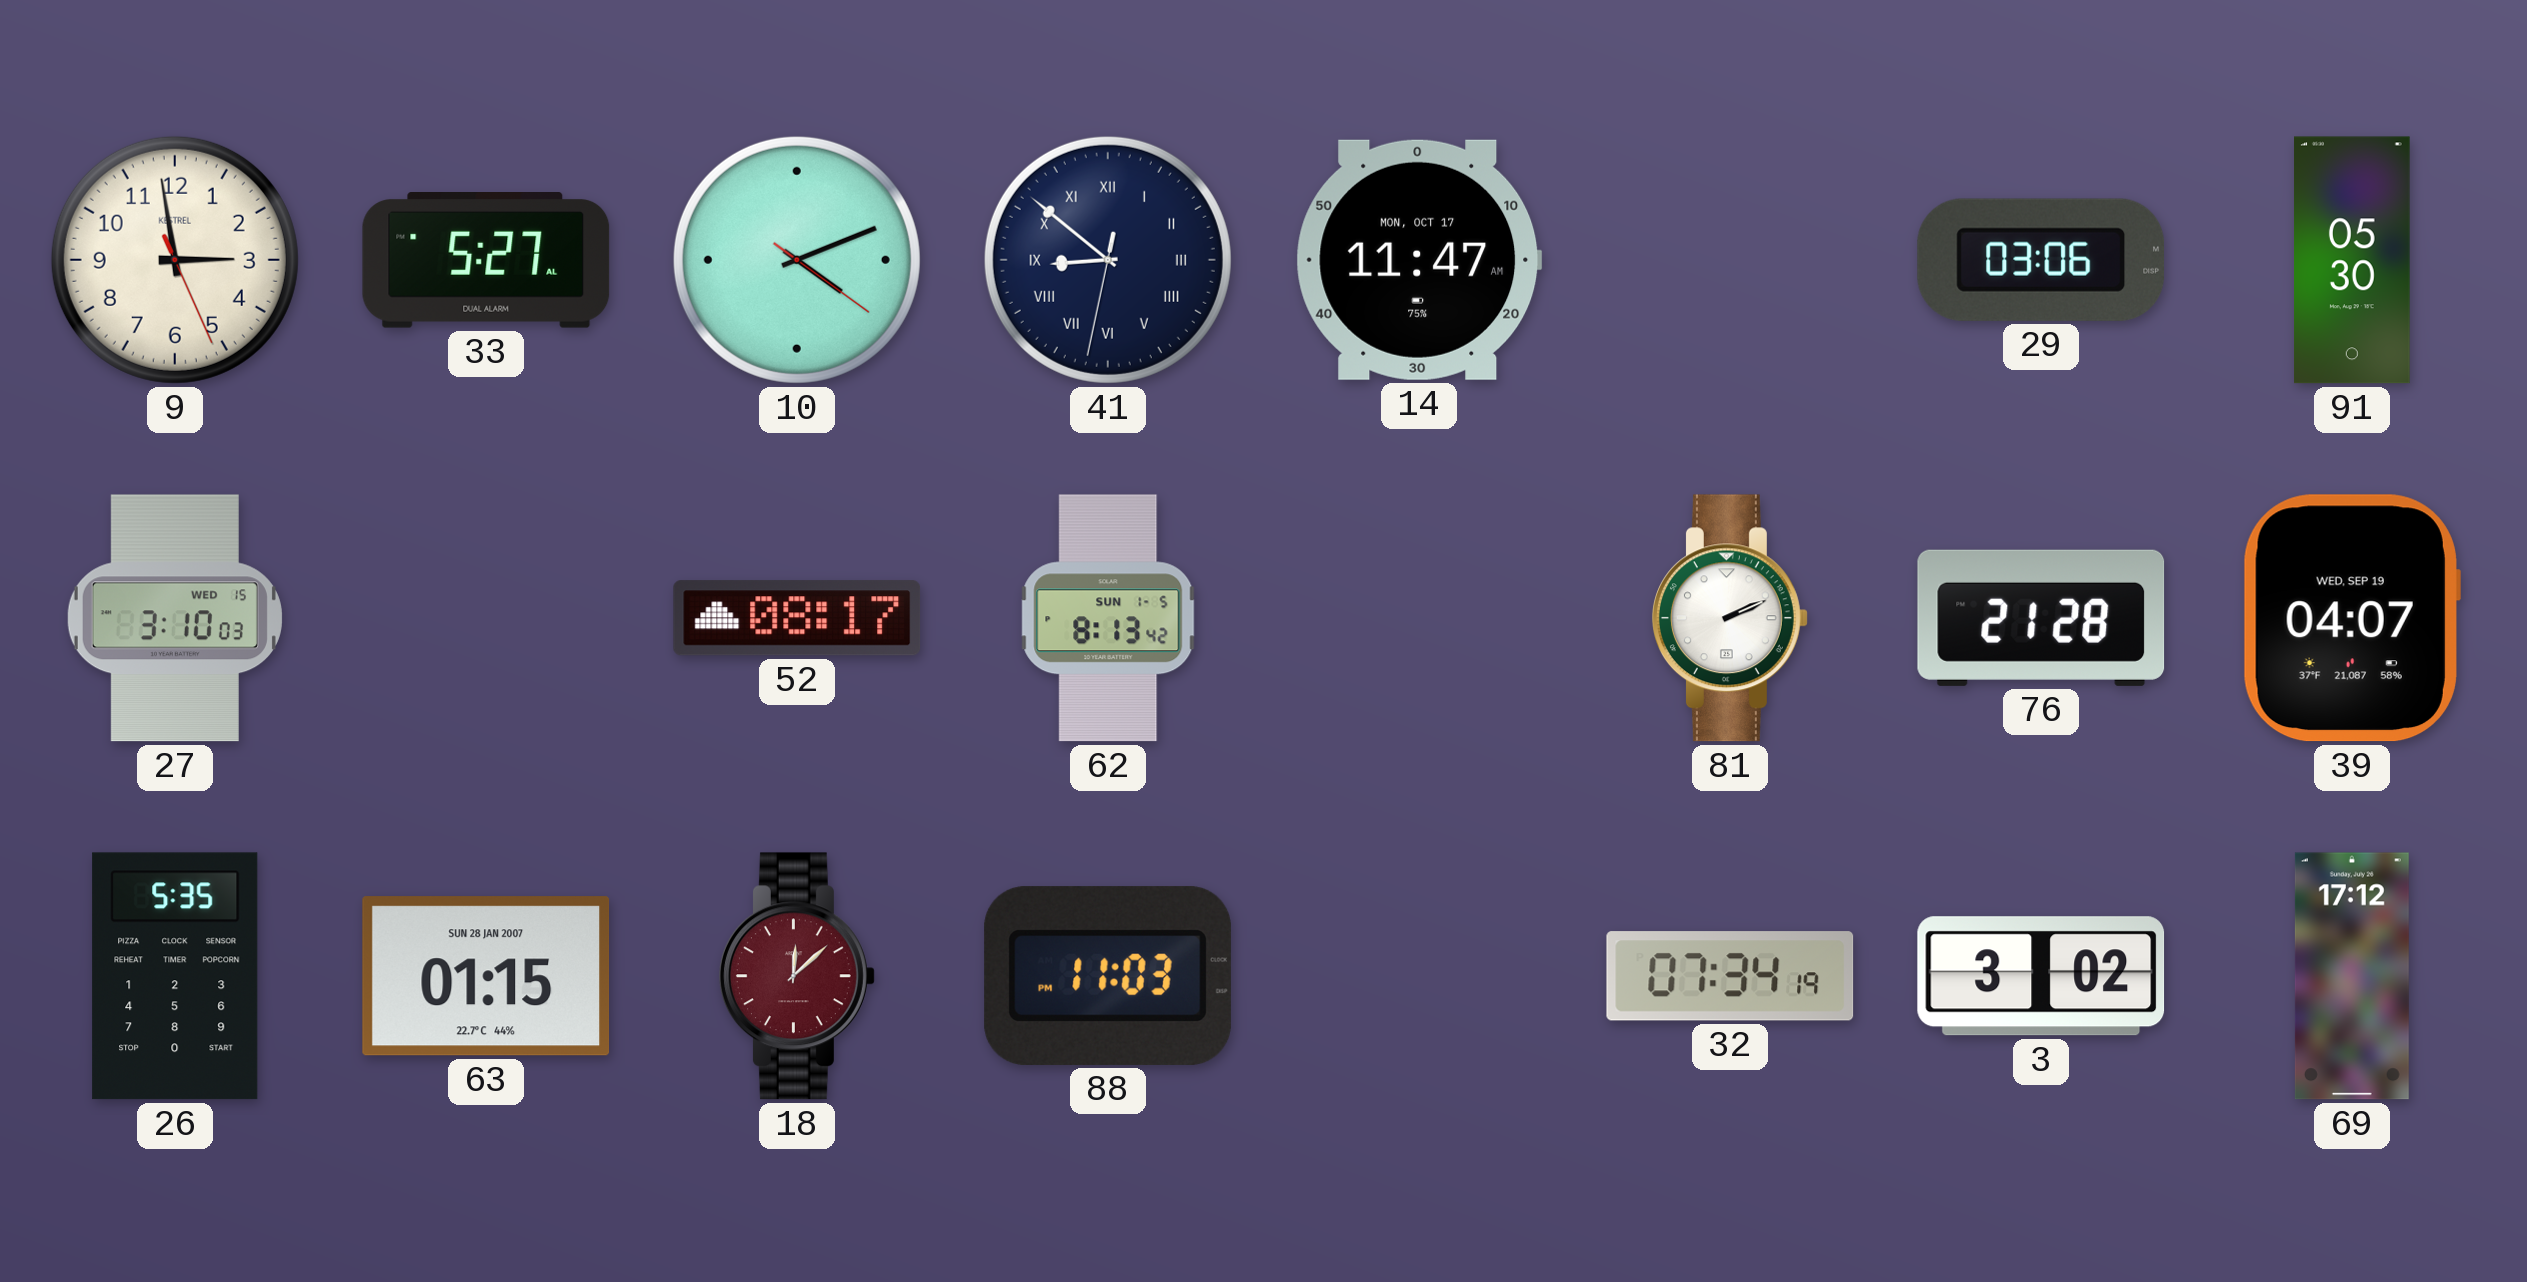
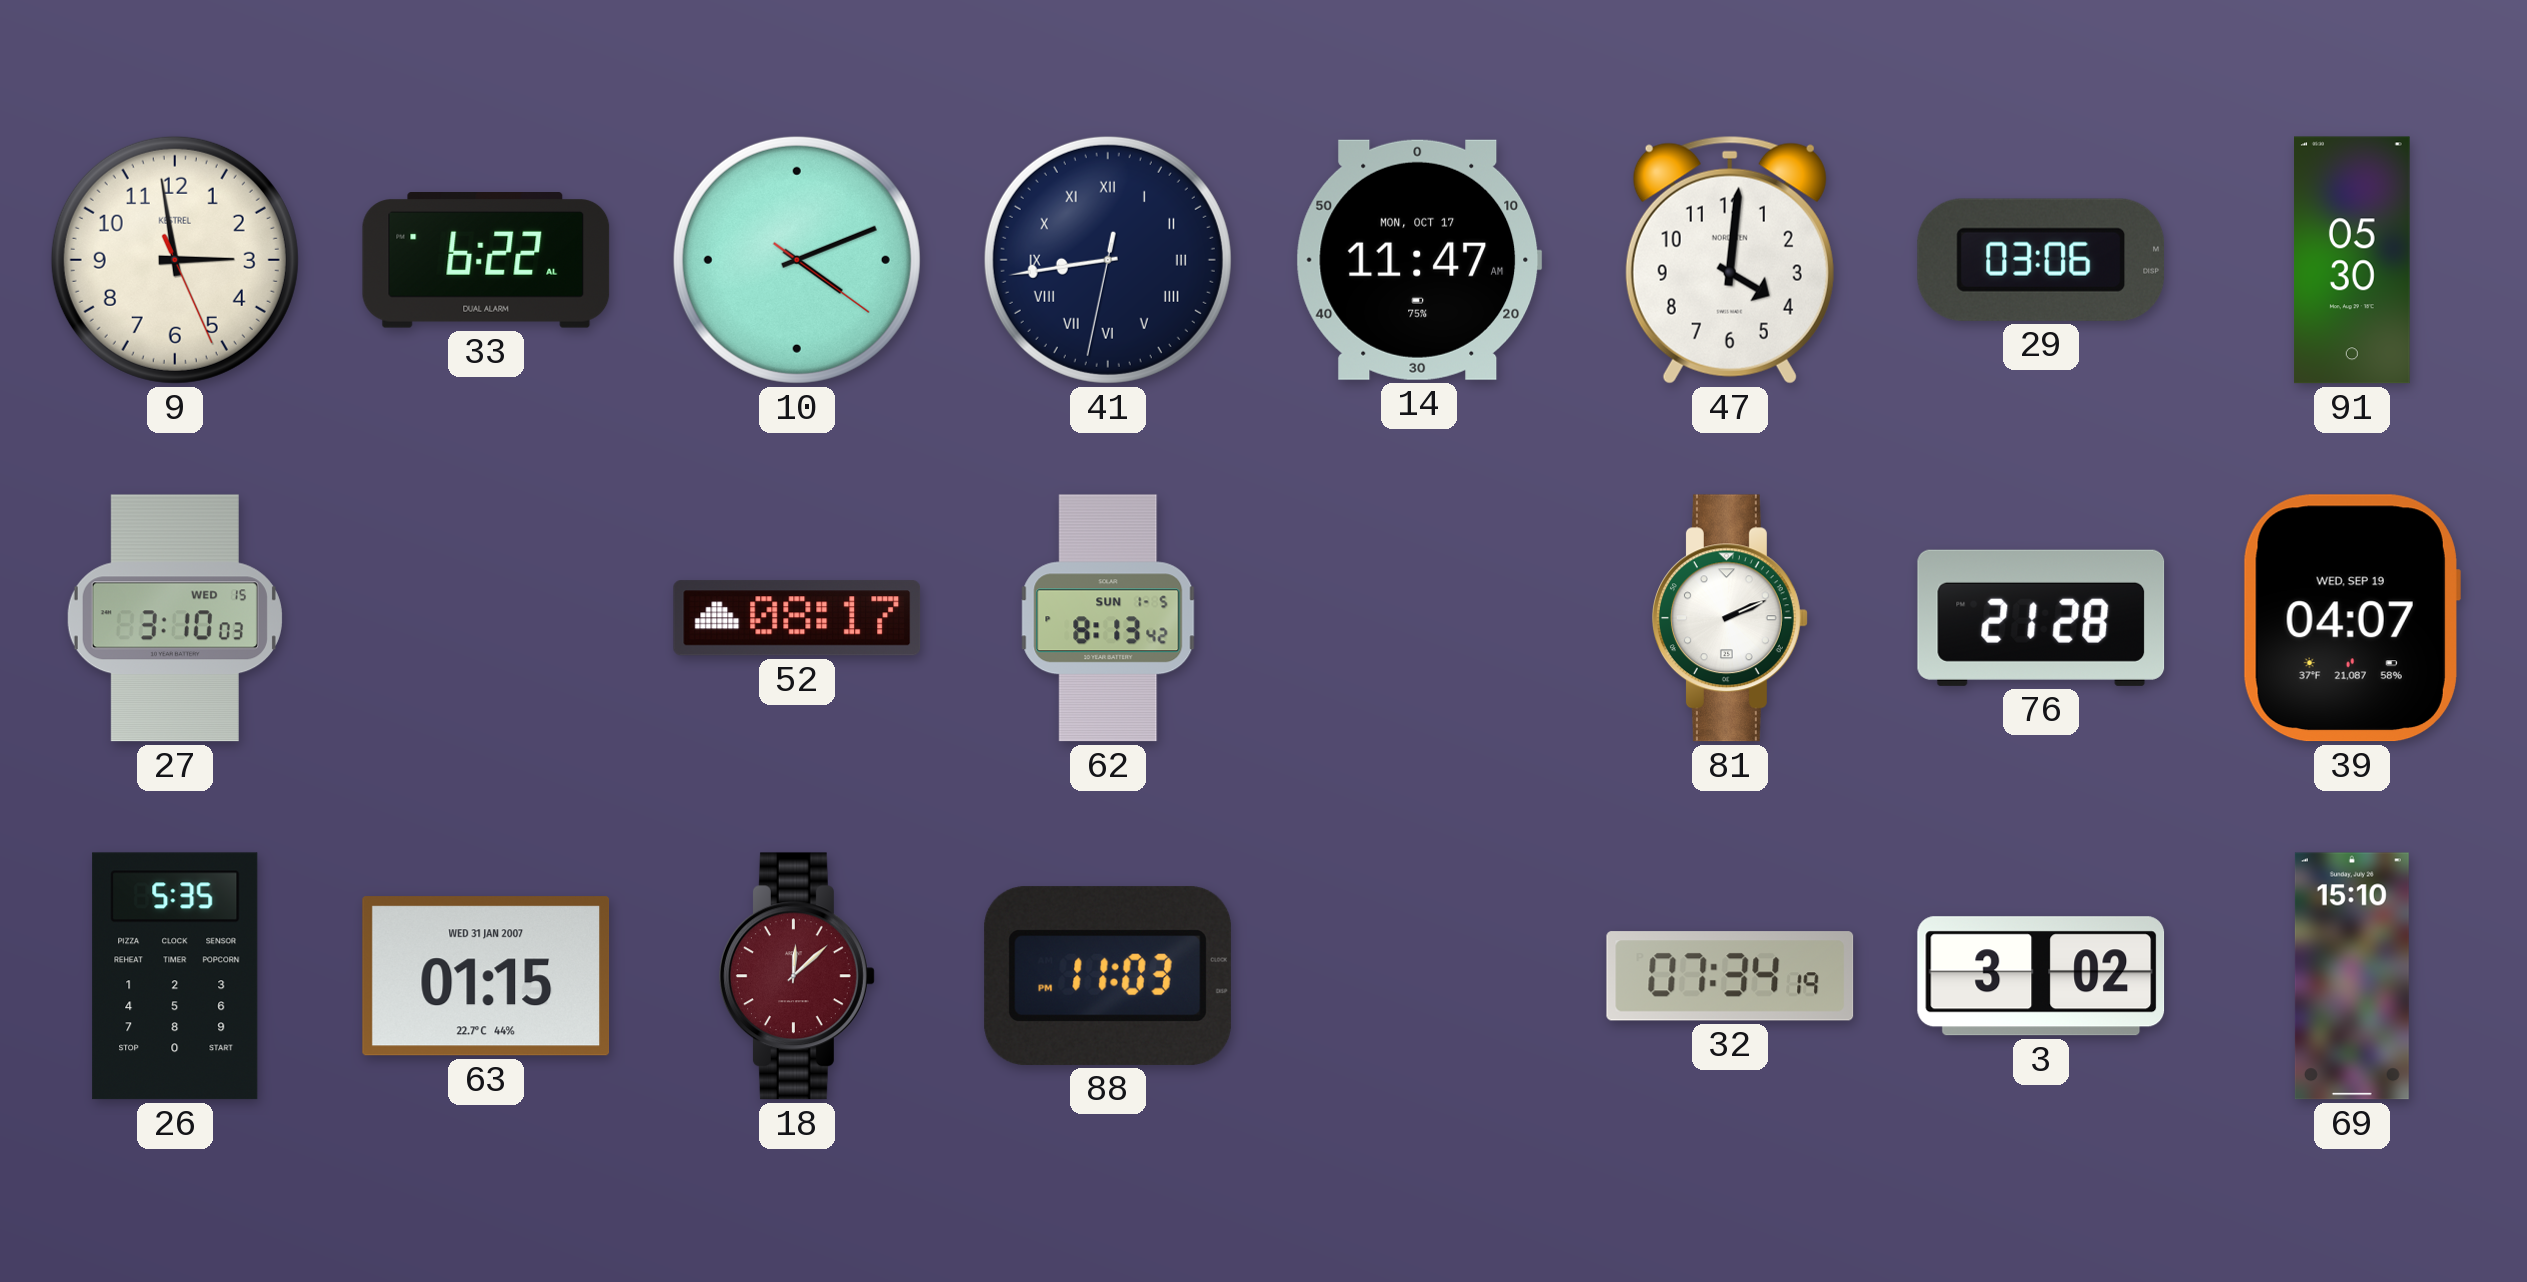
33: 5:27 -> 6:22 (486, 261)
41: 8:51 -> 8:43 (1108, 260)
47: none -> 4:01 (1730, 260)
63 date: SUN 28 JAN 2007 -> WED 31 JAN 2007 (486, 976)
69: 17:12 -> 15:10 (2352, 976)
